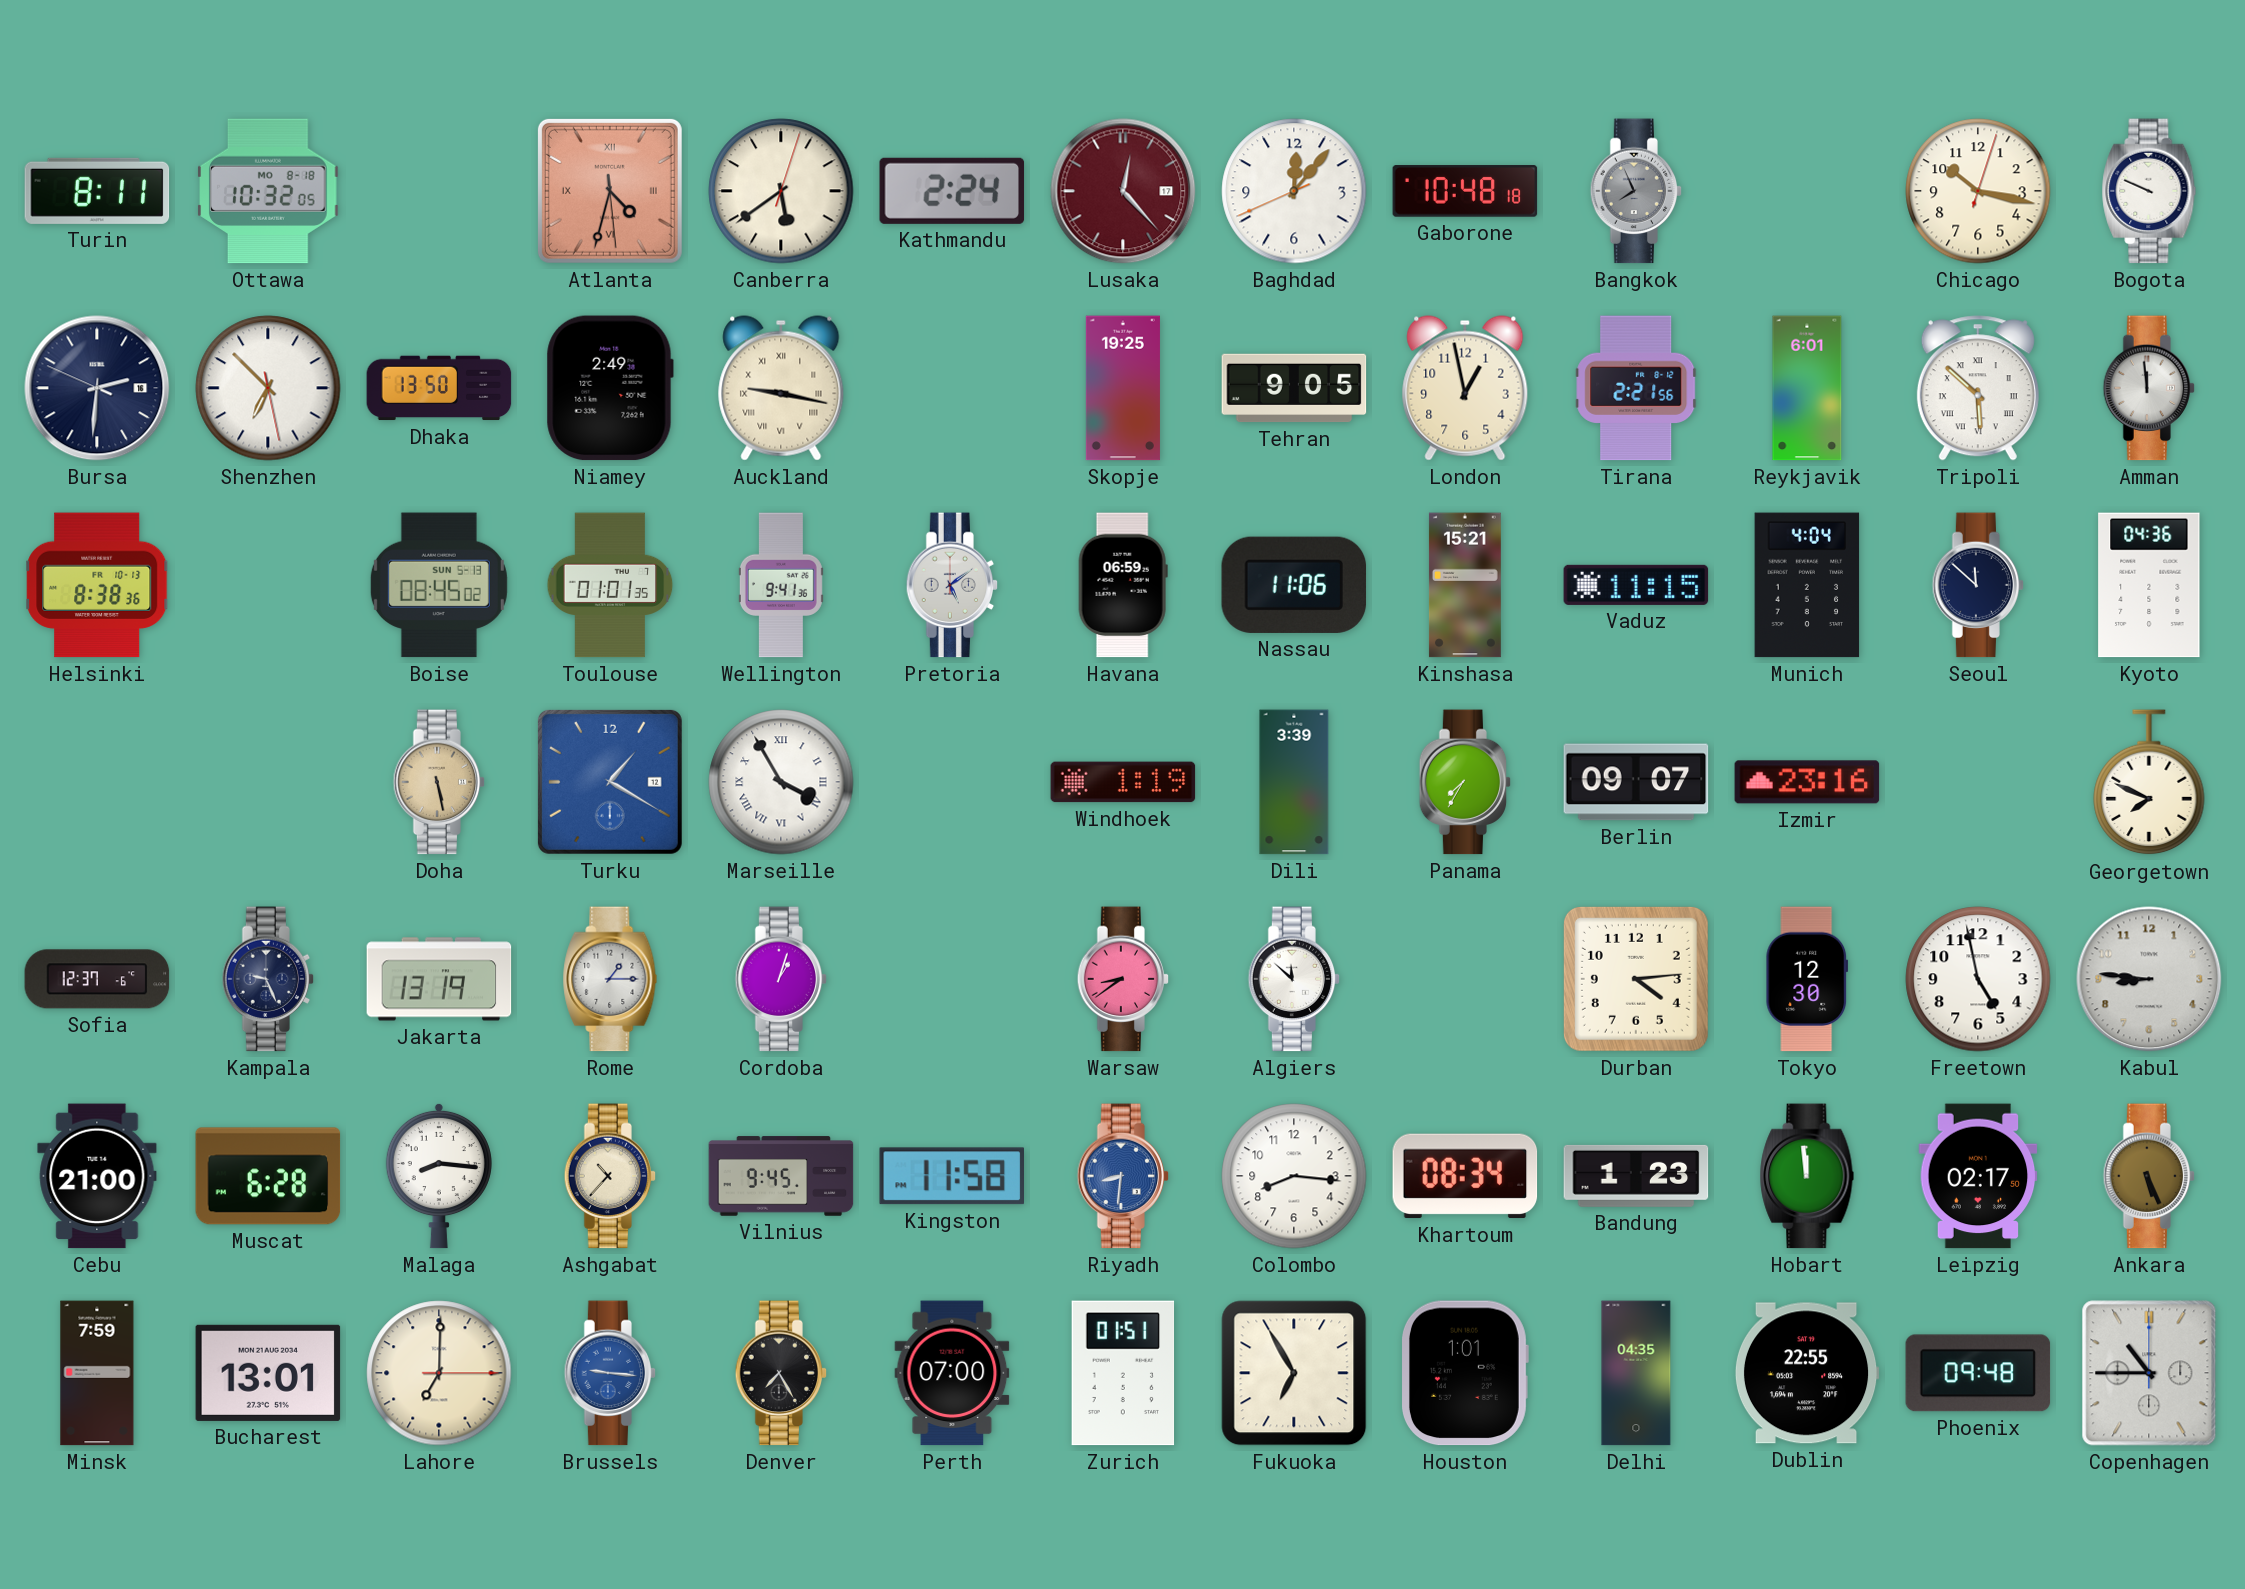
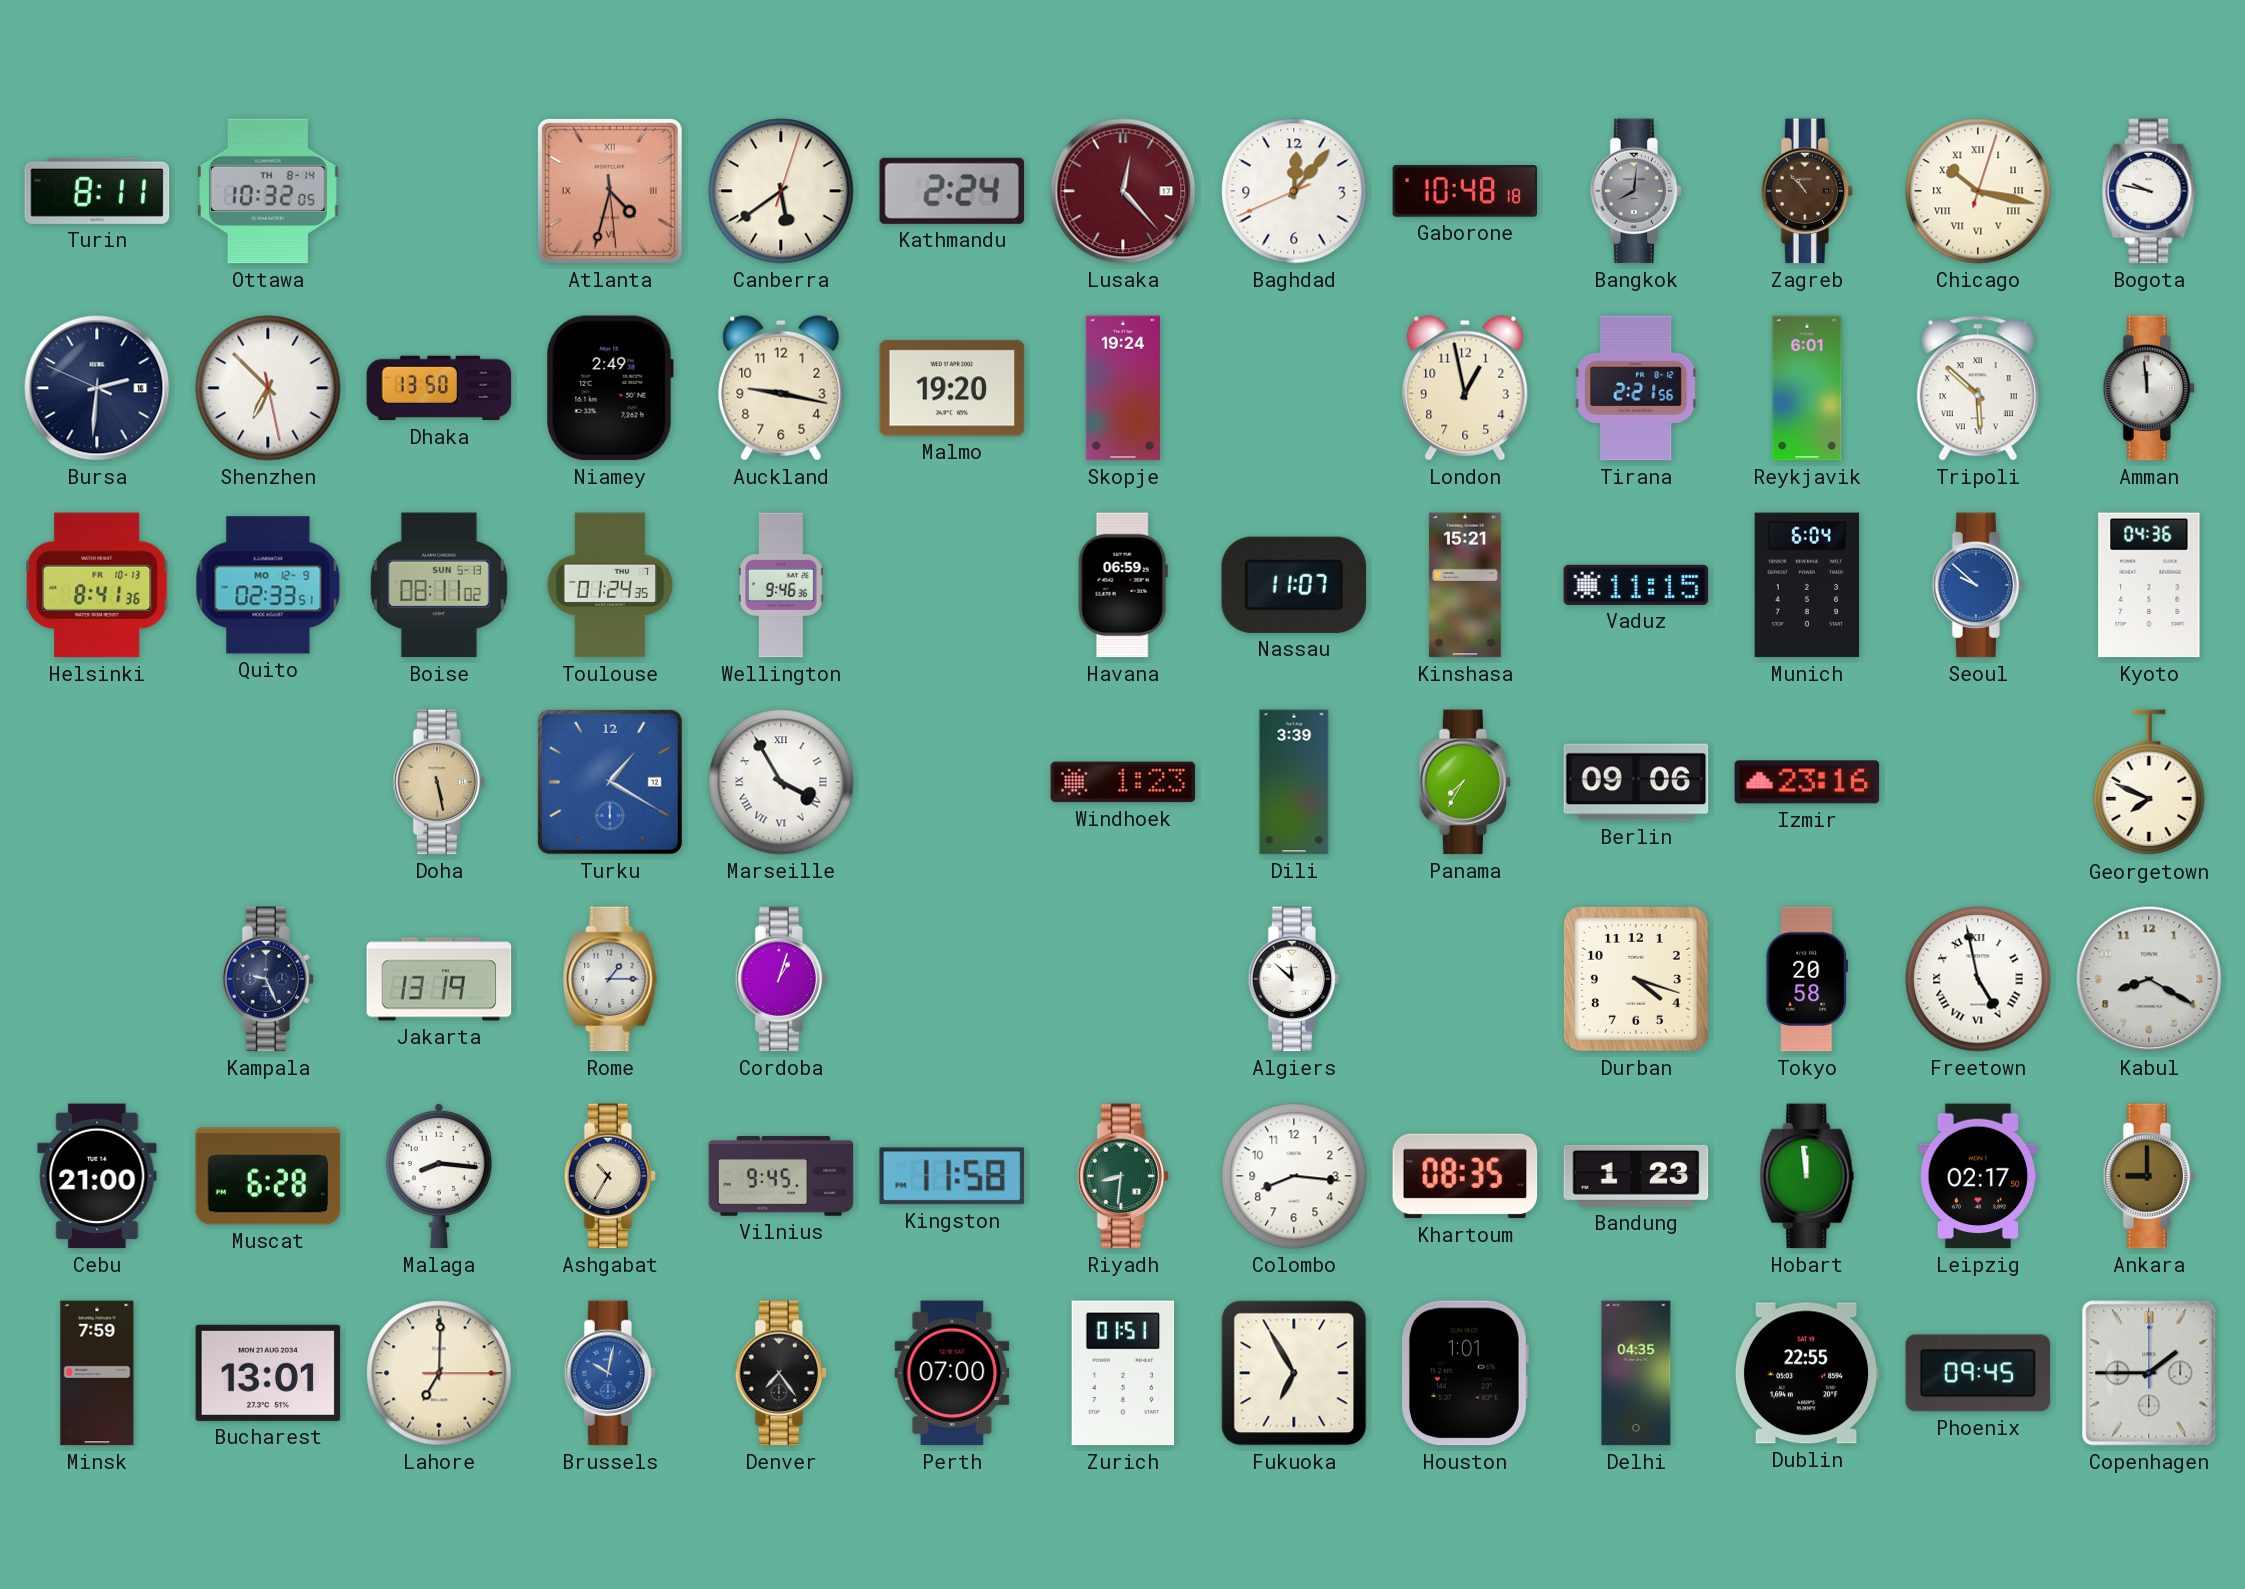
Ottawa date: MO 8-18 -> TH 8-14 (268, 191)
Bangkok: 7:56 -> 8:01 (1636, 191)
Zagreb: none -> 10:53 (1807, 191)
Chicago numerals: Arabic -> Roman (1978, 191)
Bogota: 9:49 -> 9:47 (2149, 191)
Auckland numerals: Roman -> Arabic (781, 388)
Malmo: none -> 19:20 (952, 388)
Skopje: 19:25 -> 19:24 (1123, 388)
Tehran: 9:05 -> none (1294, 388)
Helsinki: 8:38 -> 8:41 (97, 585)
Quito: none -> 02:33 (268, 585)
Boise: 08:45 -> 08:11 (439, 585)
Toulouse: 01:01 -> 01:24 (610, 585)
Wellington: 9:41 -> 9:46 (781, 585)
Pretoria: 5:09 -> none (952, 585)
Nassau: 11:06 -> 11:07 (1294, 585)
Munich: 4:04 -> 6:04 (1807, 585)
Seoul: 11:52 -> 9:52 (1978, 585)
Seoul dial: navy -> blue (1978, 585)
Windhoek: 1:19 -> 1:23 (1123, 782)
Berlin: 09:07 -> 09:06 (1636, 782)
Sofia: 12:37 -> none (97, 979)
Warsaw: 8:39 -> none (1123, 979)
Durban: 4:14 -> 4:18 (1636, 979)
Tokyo: 12:30 -> 20:58 (1807, 979)
Freetown numerals: Arabic -> Roman (1978, 979)
Kabul: 8:46 -> 8:20 (2149, 979)
Ashgabat: 10:37 -> 10:35 (610, 1176)
Riyadh dial: blue -> green (1123, 1176)
Khartoum: 08:34 -> 08:35 (1465, 1176)
Ankara: 5:26 -> 9:00 (2149, 1176)
Brussels: 9:16 -> 10:02 (610, 1373)
Denver: 7:25 -> 7:24 (781, 1373)
Phoenix: 09:48 -> 09:45 (1978, 1373)
Copenhagen: 10:45 -> 1:45 (2149, 1373)
